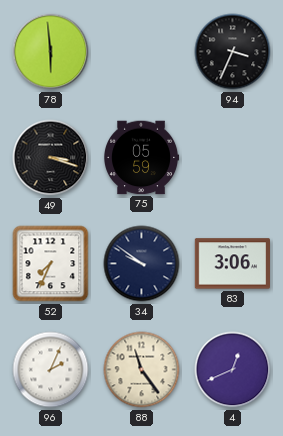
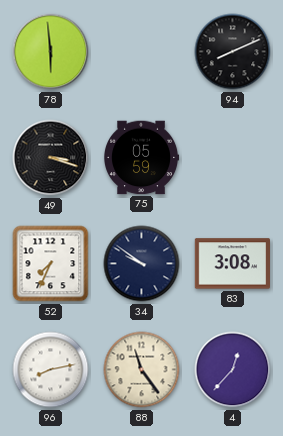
94: 3:34 -> 8:11 (233, 52)
83: 3:06 -> 3:08 (232, 264)
96: 2:04 -> 8:13 (51, 370)
4: 12:41 -> 12:37 (233, 370)
